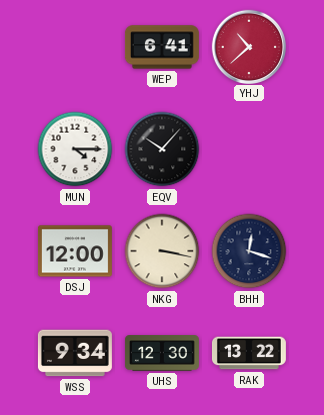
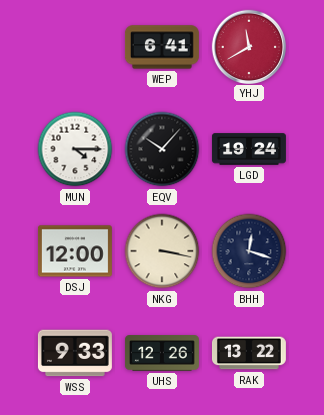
YHJ: 10:38 -> 11:40 (248, 46)
LGD: none -> 19:24 (249, 149)
WSS: 9:34 -> 9:33 (75, 353)
UHS: 12:30 -> 12:26 (162, 353)
